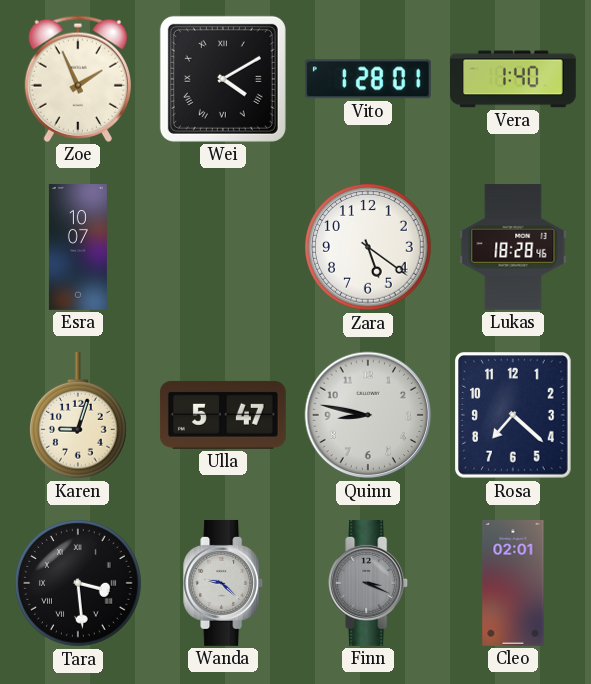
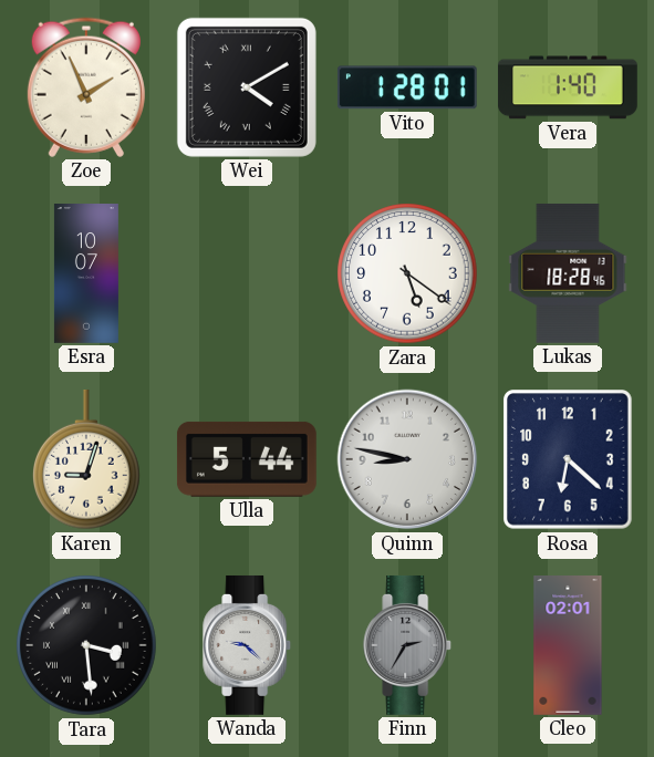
Ulla: 5:47 -> 5:44 (247, 459)
Rosa: 7:22 -> 6:22 (569, 459)
Finn: 3:19 -> 2:35 (408, 645)
